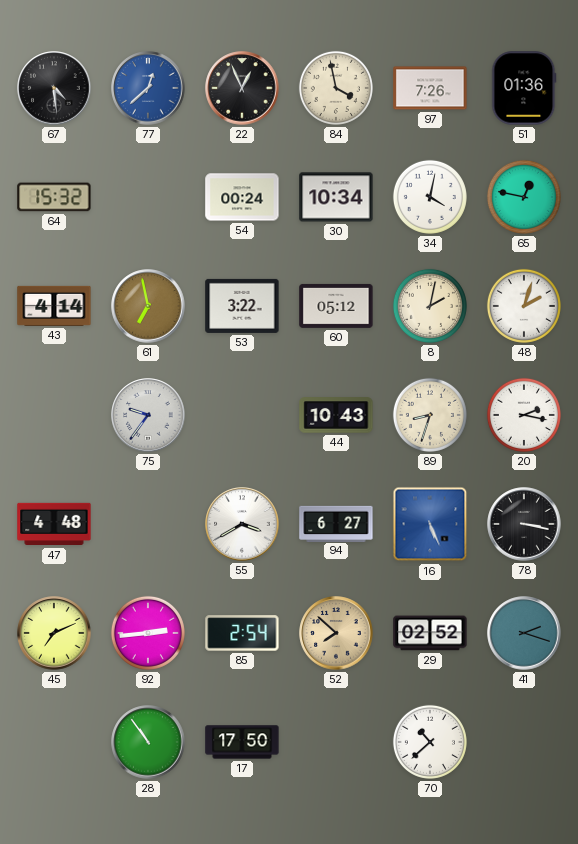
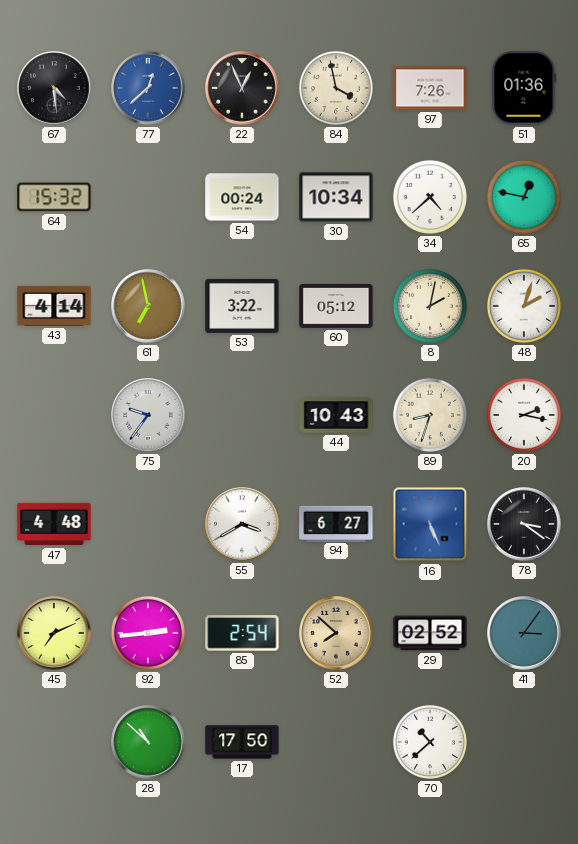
34: 4:02 -> 4:38 (430, 197)
78: 3:17 -> 3:21 (524, 524)
41: 2:18 -> 3:06 (524, 633)
28: 10:54 -> 10:52 (148, 742)
